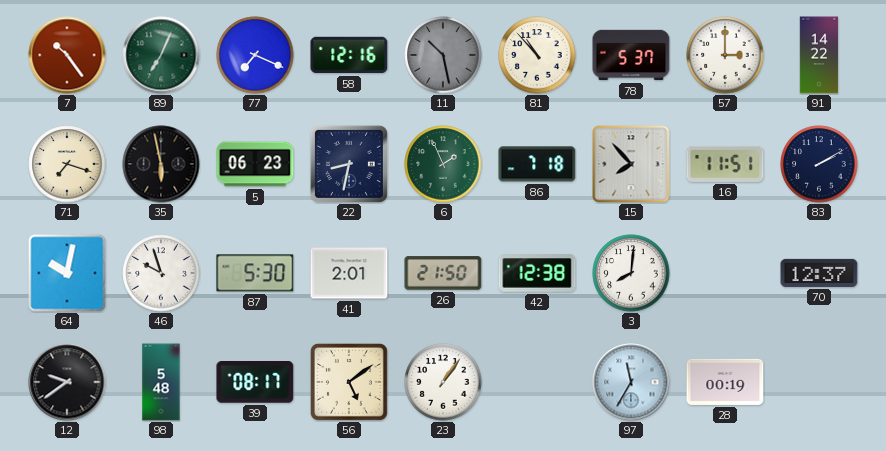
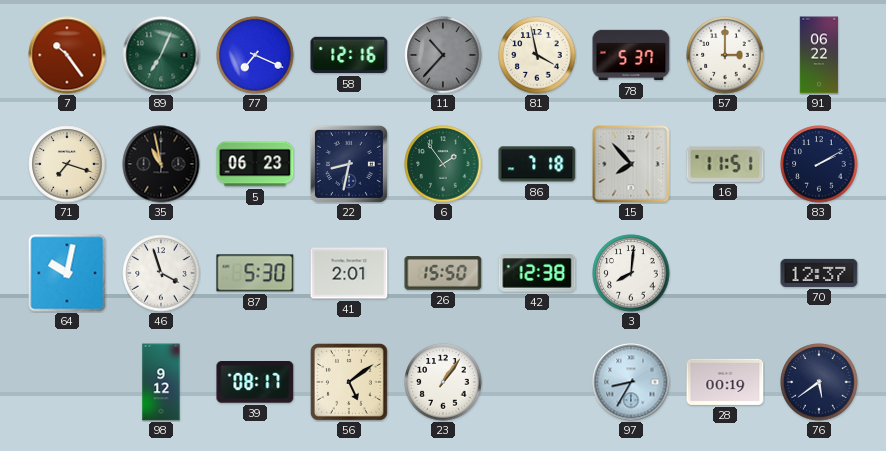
11: 10:28 -> 10:37 (443, 55)
81: 10:53 -> 3:58 (537, 55)
91: 14:22 -> 06:22 (819, 55)
35: 5:58 -> 10:58 (161, 164)
6: 1:56 -> 1:54 (443, 164)
46: 9:57 -> 3:57 (161, 273)
26: 21:50 -> 15:50 (443, 273)
12: 9:39 -> none (67, 382)
98: 5:48 -> 9:12 (161, 382)
97: 11:35 -> 8:35 (631, 382)
76: none -> 5:39 (819, 382)
